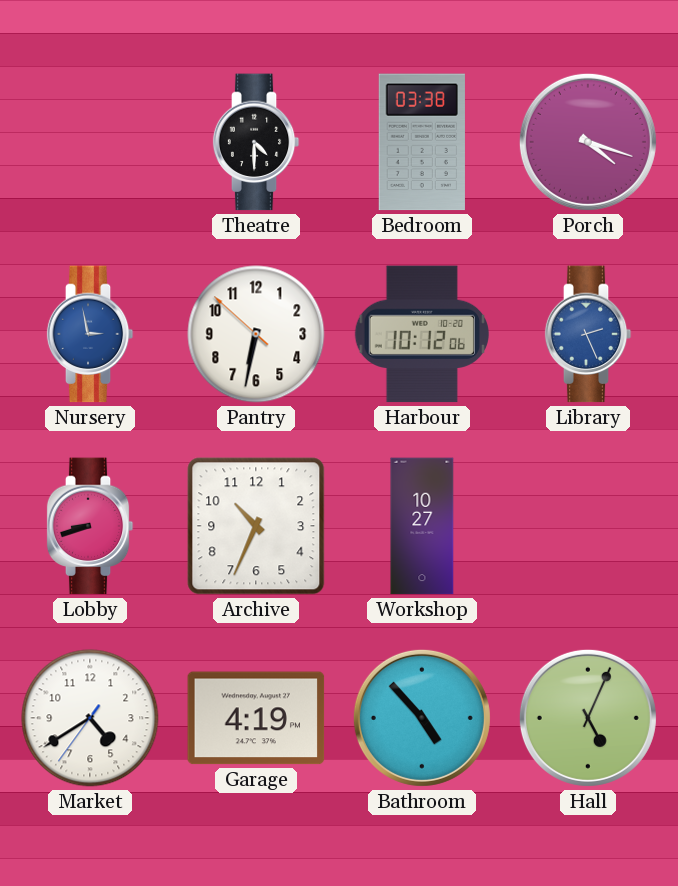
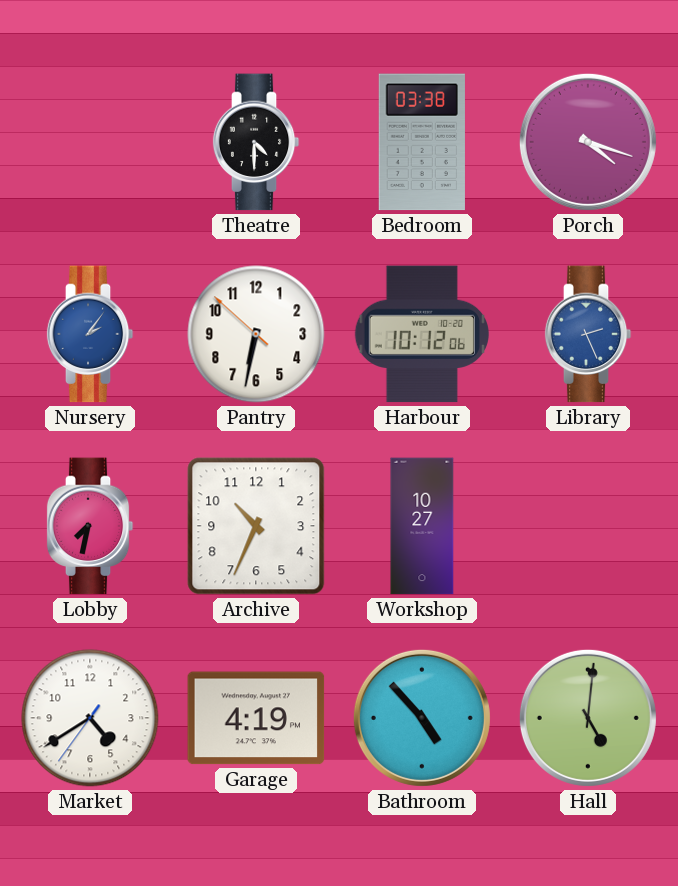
Nursery: 2:58 -> 2:06 (90, 334)
Lobby: 8:42 -> 7:32 (90, 526)
Hall: 5:04 -> 5:01 (588, 718)
